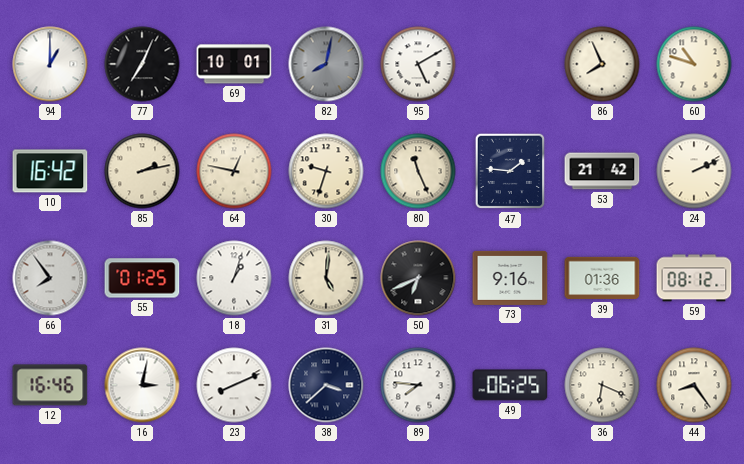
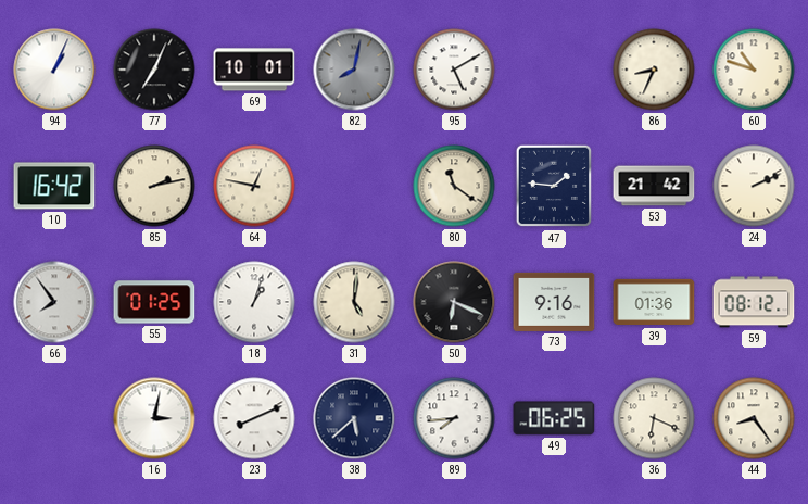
94: 1:00 -> 1:04 (54, 70)
86: 7:56 -> 8:34 (654, 70)
30: 9:33 -> none (326, 171)
80: 11:26 -> 11:21 (454, 186)
50: 6:41 -> 6:19 (454, 302)
12: 16:46 -> none (50, 385)
38: 3:38 -> 5:38 (354, 418)
89: 7:46 -> 7:44 (454, 418)
